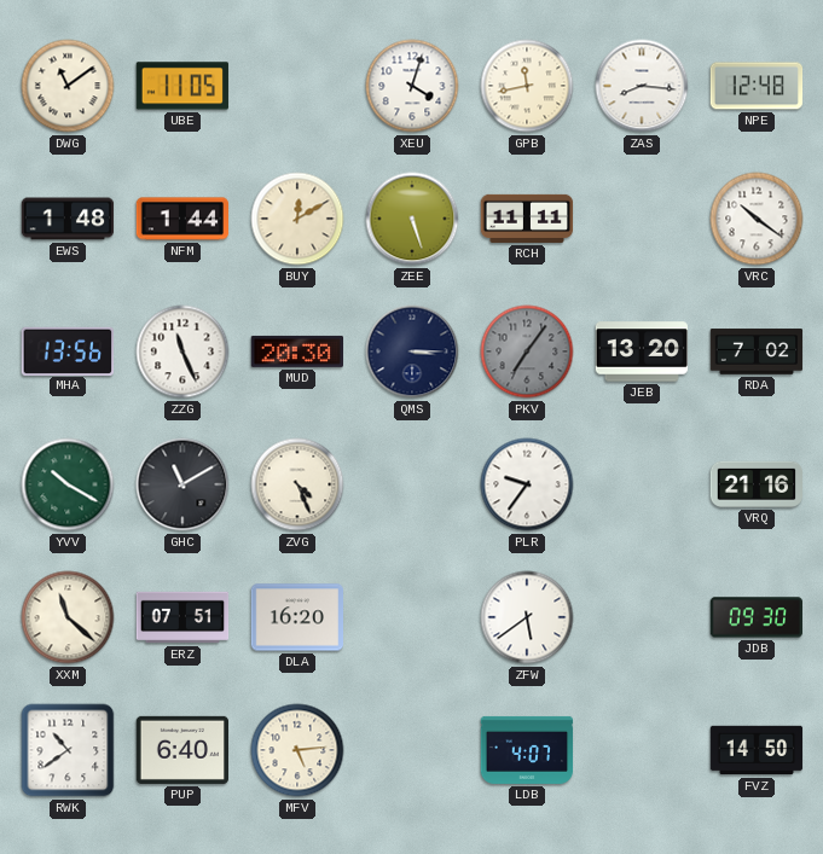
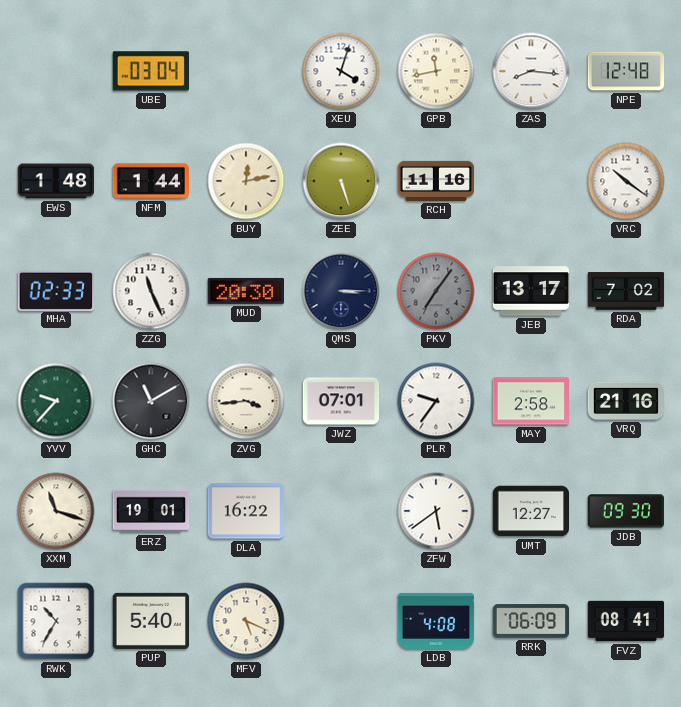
DWG: 11:09 -> none (68, 86)
UBE: 11:05 -> 03:04 (151, 71)
BUY: 12:10 -> 12:13 (246, 181)
RCH: 11:11 -> 11:16 (436, 181)
MHA: 13:56 -> 02:33 (55, 290)
JEB: 13:20 -> 13:17 (531, 291)
YVV: 10:20 -> 9:37 (56, 401)
ZVG: 4:26 -> 3:44 (246, 401)
JWZ: none -> 07:01 (341, 401)
MAY: none -> 2:58 (531, 401)
XXM: 11:22 -> 11:18 (56, 511)
ERZ: 07:51 -> 19:01 (151, 511)
DLA: 16:20 -> 16:22 (246, 511)
UMT: none -> 12:27 (531, 511)
RWK: 10:39 -> 10:35 (56, 621)
PUP: 6:40 -> 5:40 (150, 621)
MFV: 5:14 -> 5:19 (246, 621)
LDB: 4:07 -> 4:08 (436, 621)
RRK: none -> 06:09 (531, 621)
FVZ: 14:50 -> 08:41 (626, 621)
